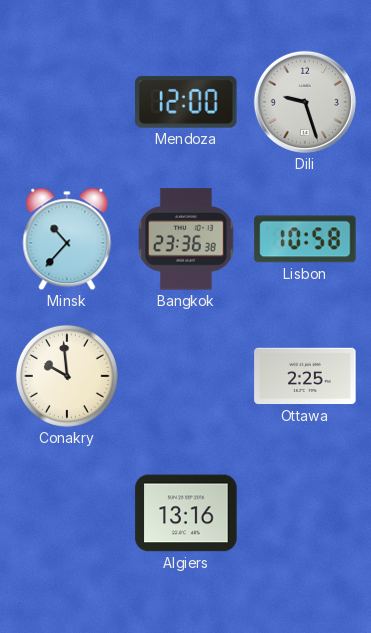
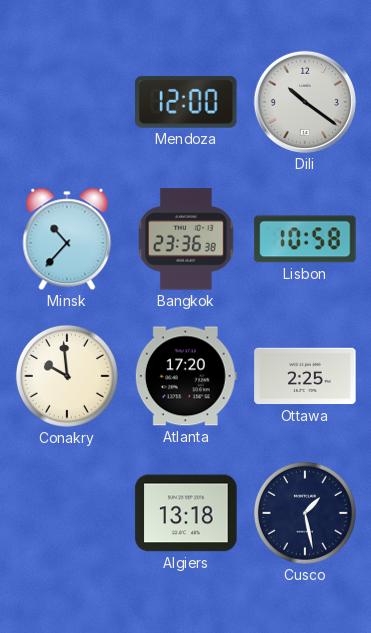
Dili: 9:27 -> 10:21 (305, 102)
Atlanta: none -> 17:20 (186, 376)
Algiers: 13:16 -> 13:18 (186, 513)
Cusco: none -> 1:28 (305, 513)
